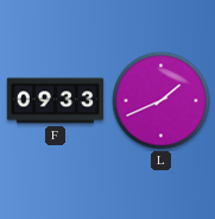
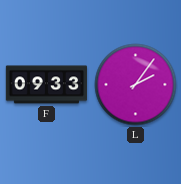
L: 1:41 -> 2:06 (136, 85)
